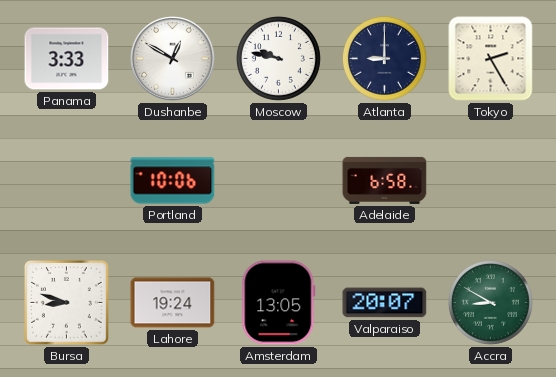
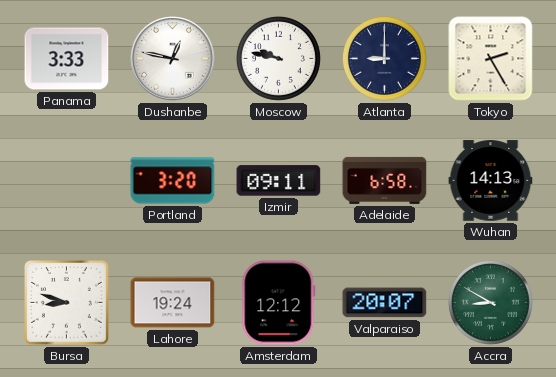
Dushanbe: 12:50 -> 12:47 (173, 59)
Portland: 10:06 -> 3:20 (173, 181)
Izmir: none -> 09:11 (279, 181)
Wuhan: none -> 14:13 (491, 181)
Amsterdam: 13:05 -> 12:12 (279, 303)
